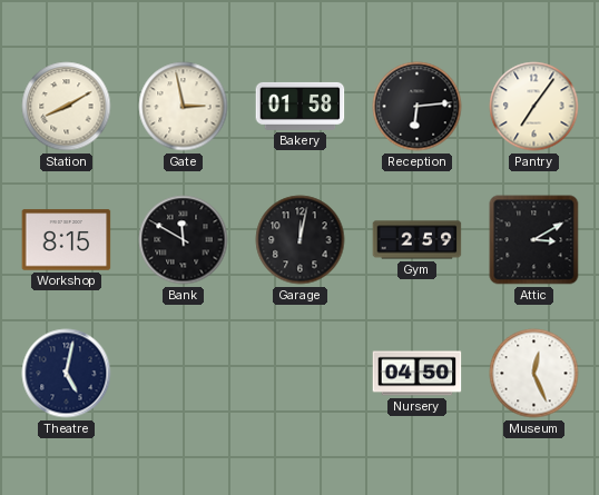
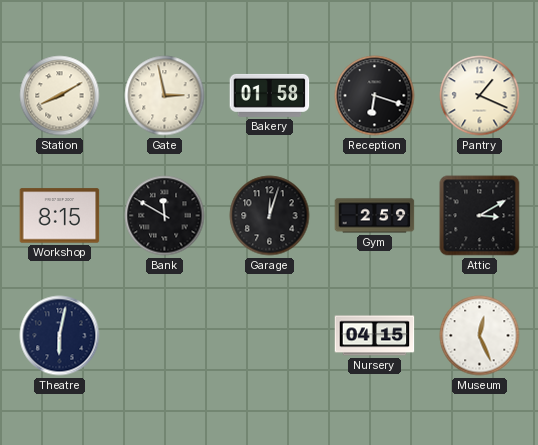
Reception: 6:14 -> 6:18 (375, 96)
Pantry: 7:06 -> 1:19 (480, 96)
Garage: 12:02 -> 12:03 (270, 216)
Theatre: 5:02 -> 6:02 (60, 336)
Nursery: 04:50 -> 04:15 (375, 336)
